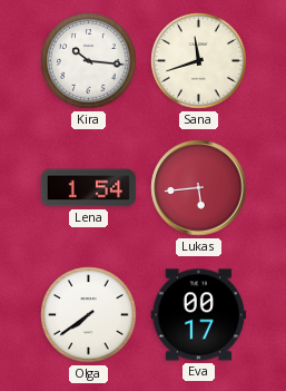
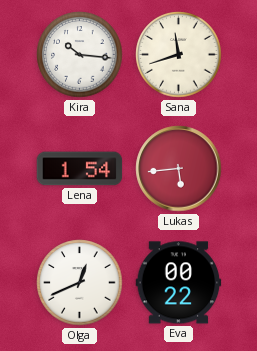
Olga: 7:39 -> 12:41 (80, 283)
Eva: 00:17 -> 00:22 (179, 283)
